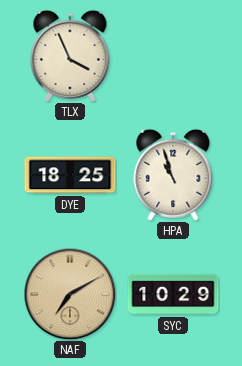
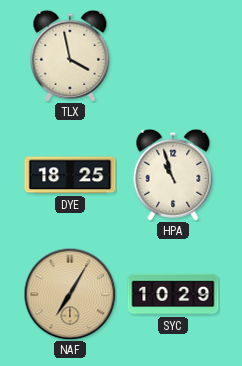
TLX: 3:56 -> 3:58 (70, 56)
NAF: 7:10 -> 7:05 (70, 294)
